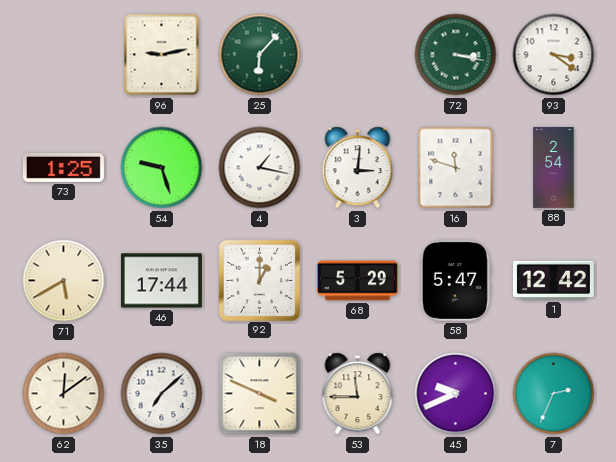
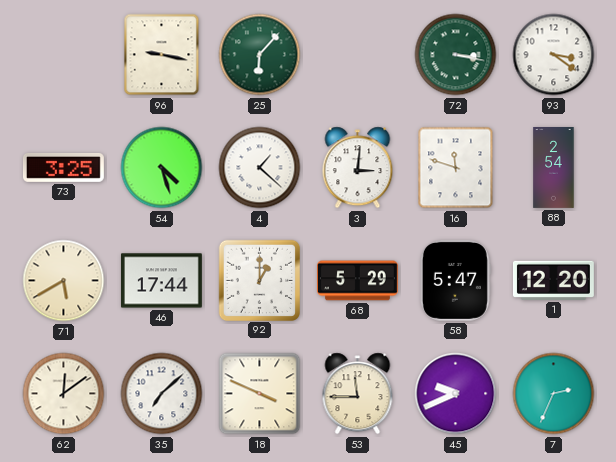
96: 9:13 -> 9:17 (162, 55)
73: 1:25 -> 3:25 (63, 167)
54: 9:27 -> 4:27 (162, 168)
4: 1:17 -> 1:22 (260, 168)
1: 12:42 -> 12:20 (553, 280)
